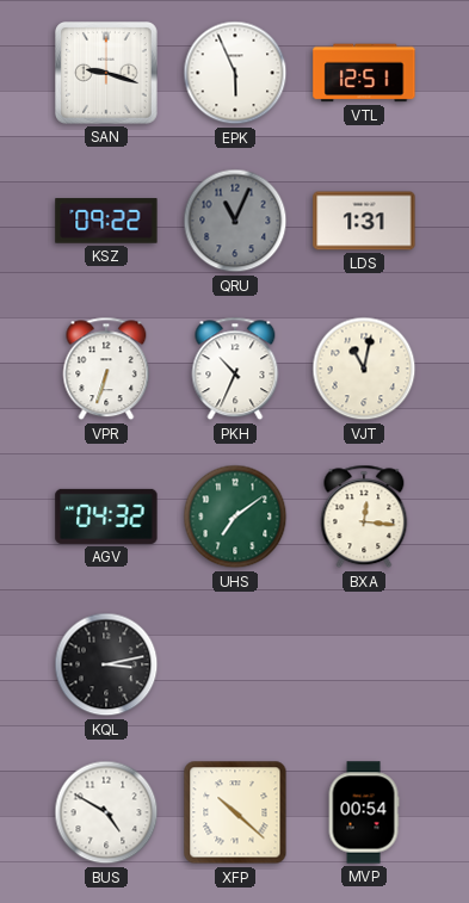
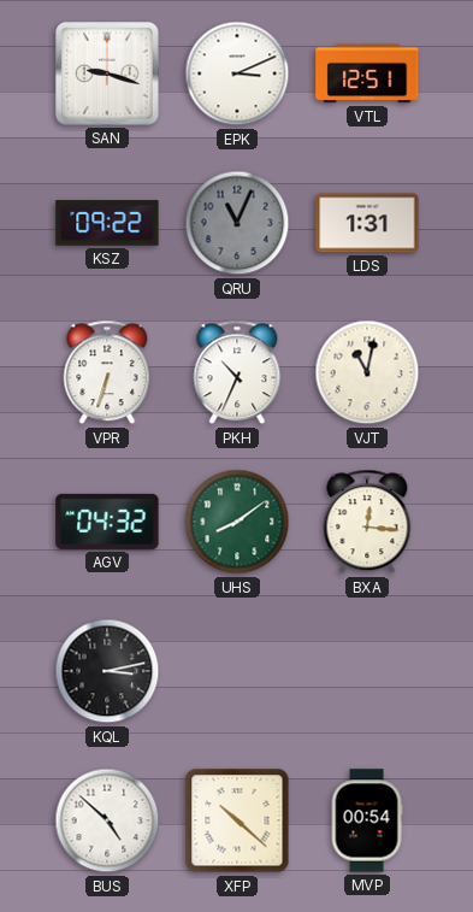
EPK: 5:56 -> 3:11 (237, 73)
UHS: 7:09 -> 8:09 (237, 522)
BUS: 4:50 -> 4:52 (107, 820)
